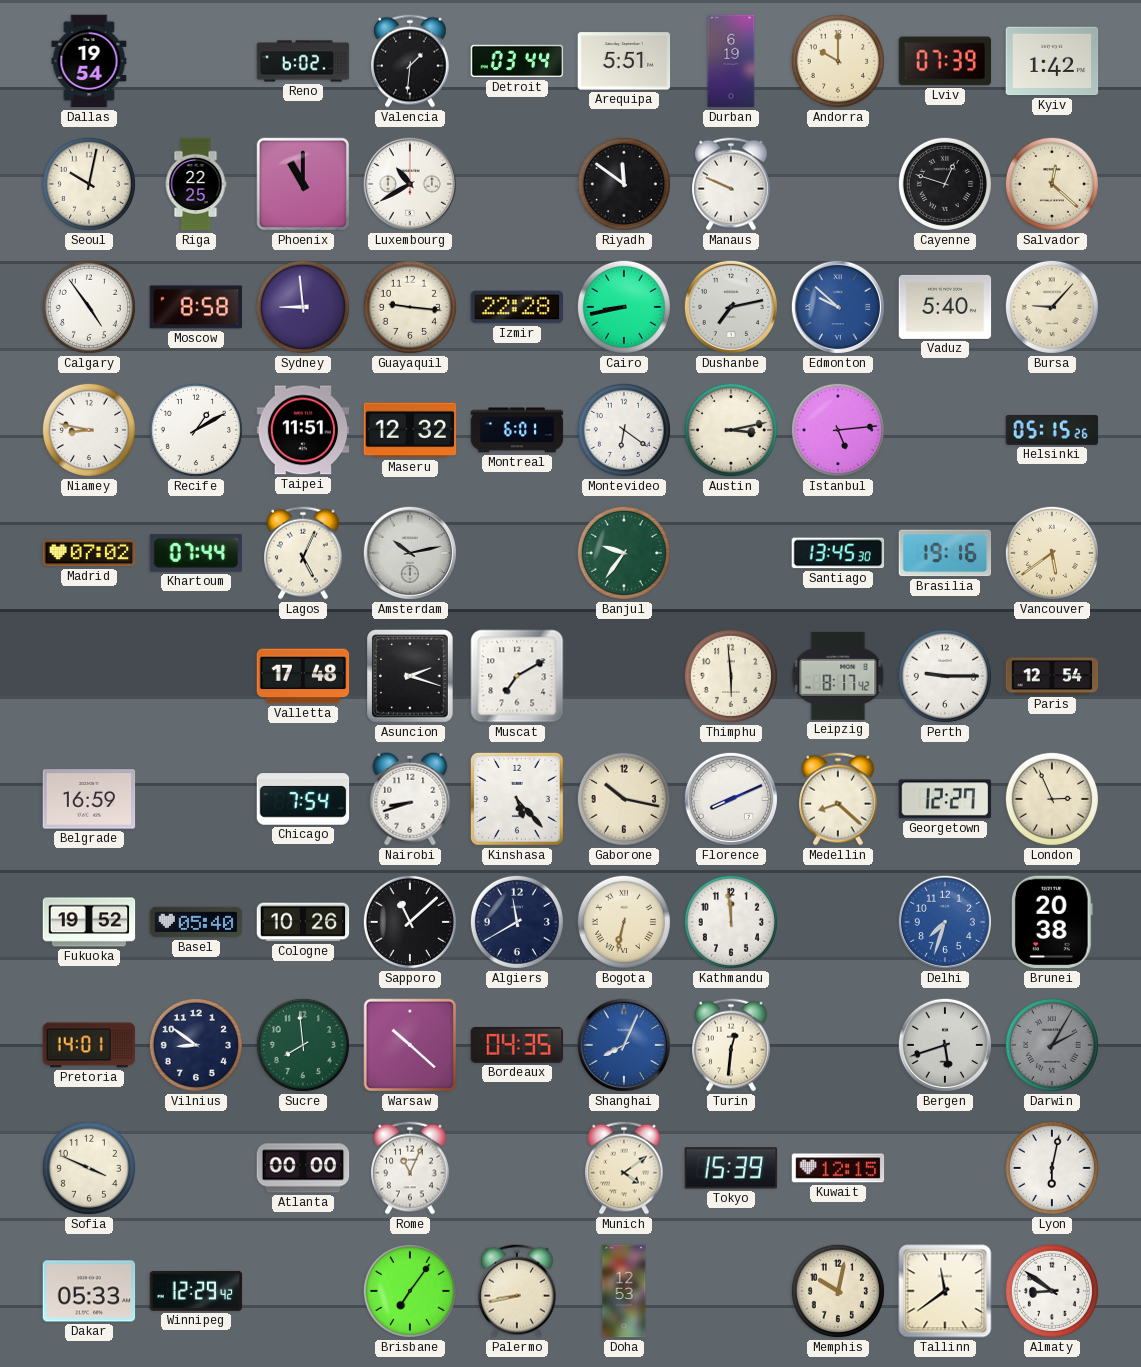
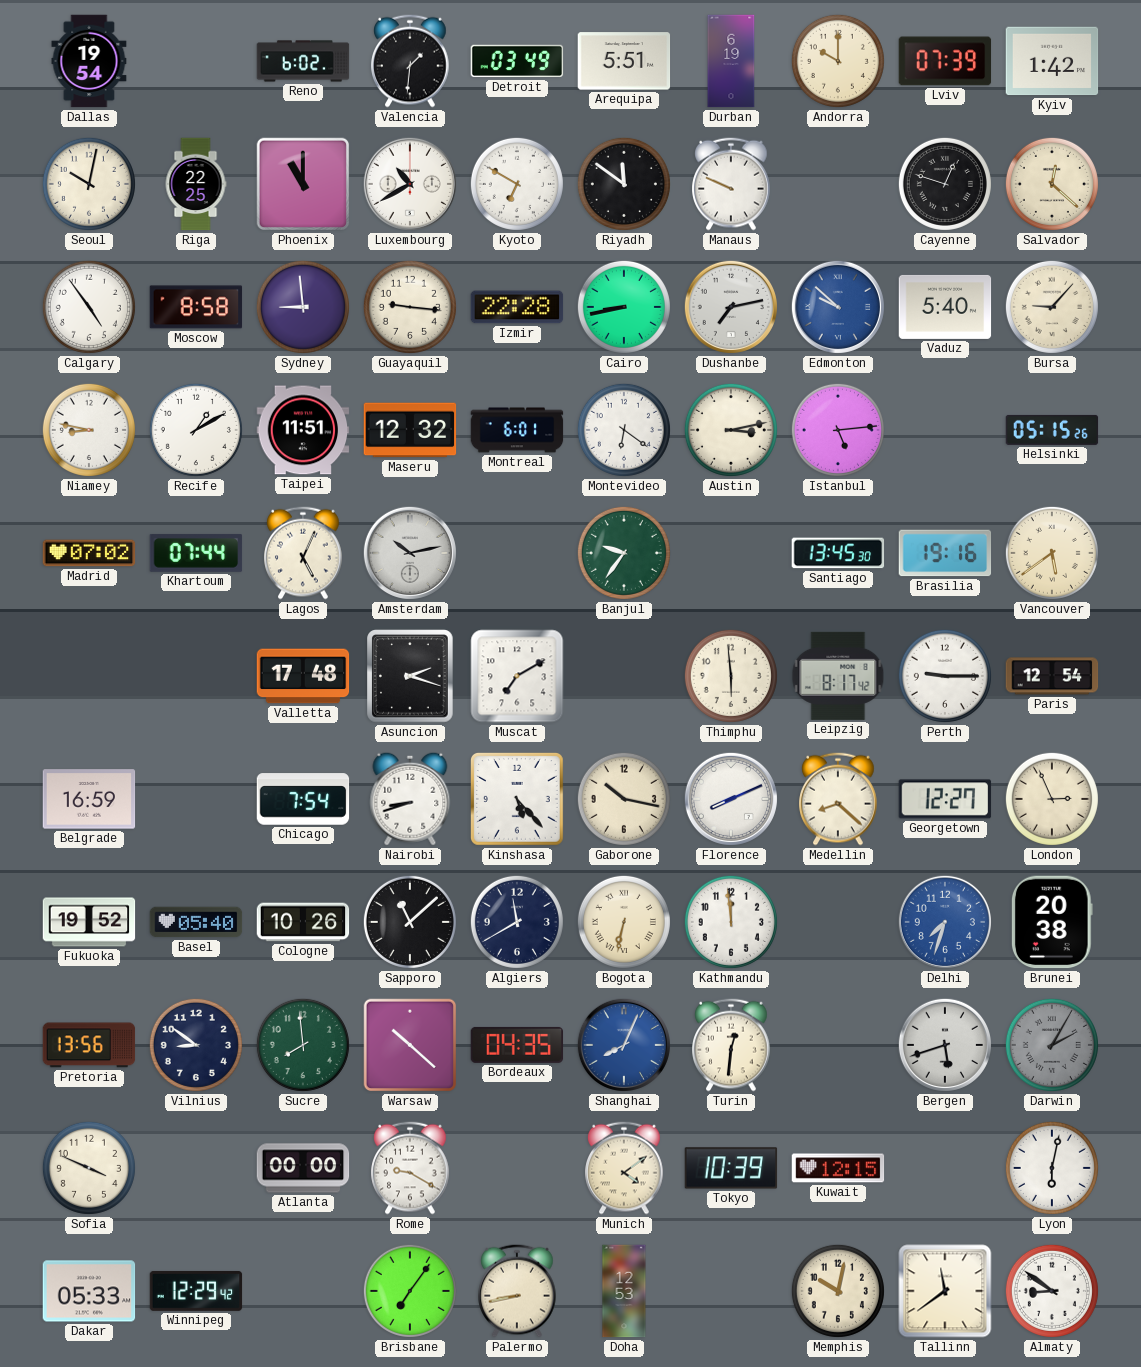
Detroit: 03:44 -> 03:49 (517, 61)
Kyoto: none -> 6:50 (517, 184)
Pretoria: 14:01 -> 13:56 (89, 1045)
Rome: 11:04 -> 9:20 (410, 1168)
Tokyo: 15:39 -> 10:39 (731, 1168)
